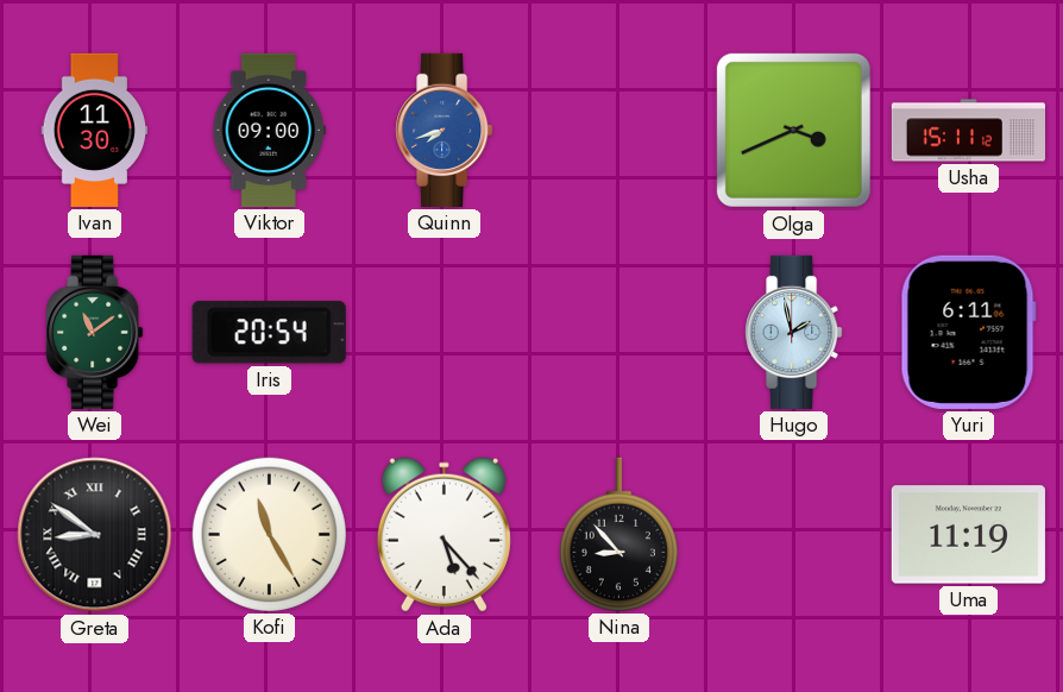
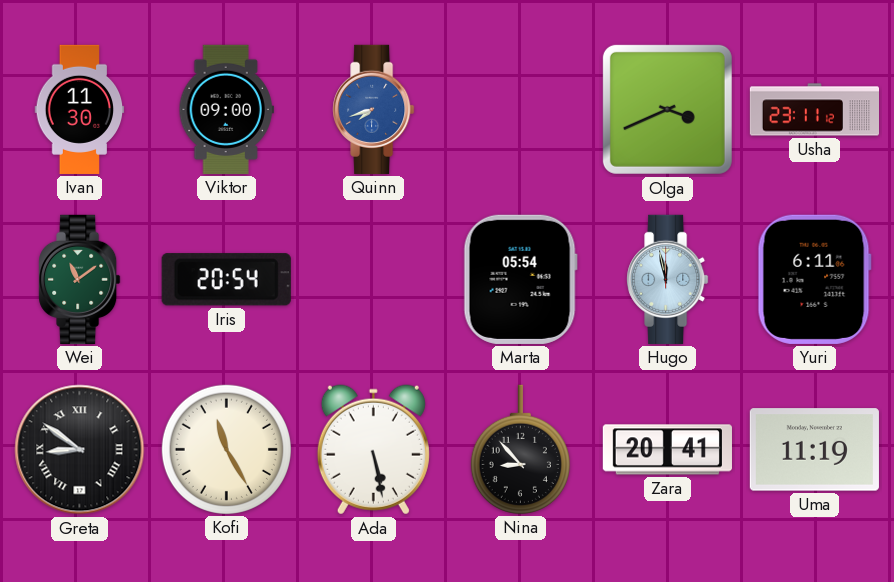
Usha: 15:11 -> 23:11 (815, 110)
Marta: none -> 05:54 (520, 279)
Hugo: 1:58 -> 11:58 (668, 279)
Ada: 5:23 -> 5:28 (373, 450)
Zara: none -> 20:41 (667, 450)
